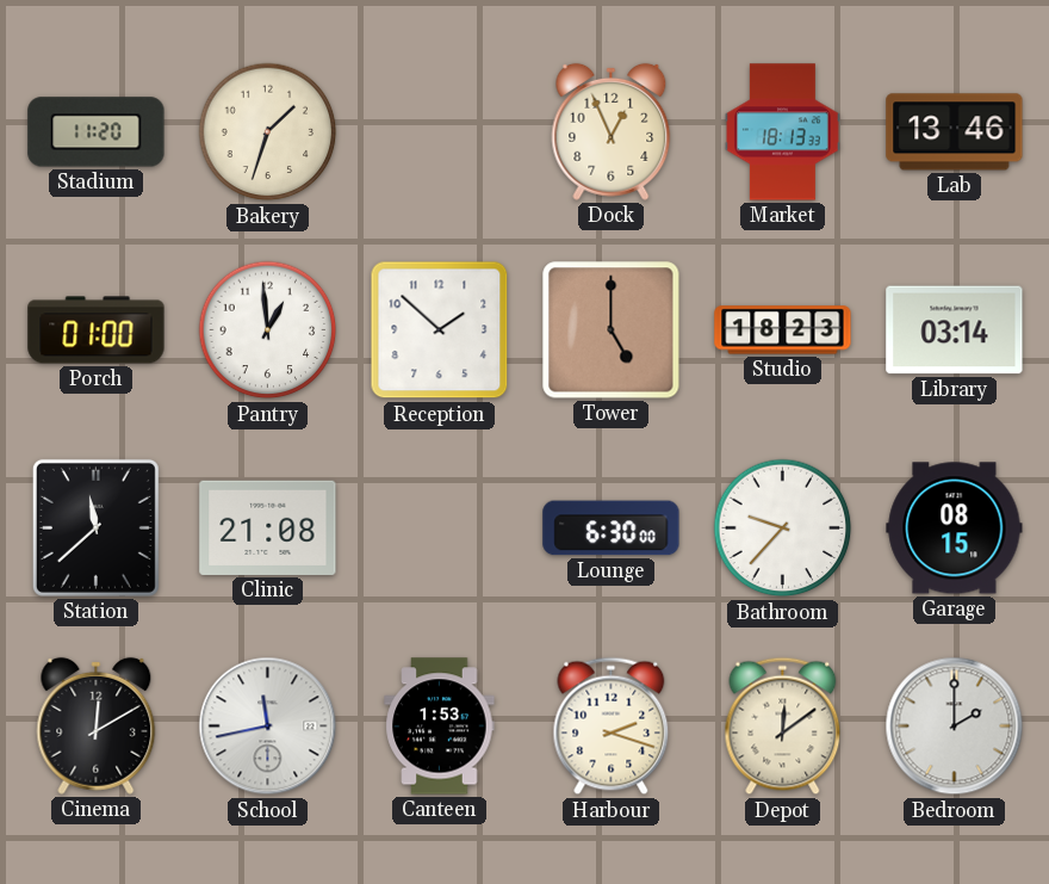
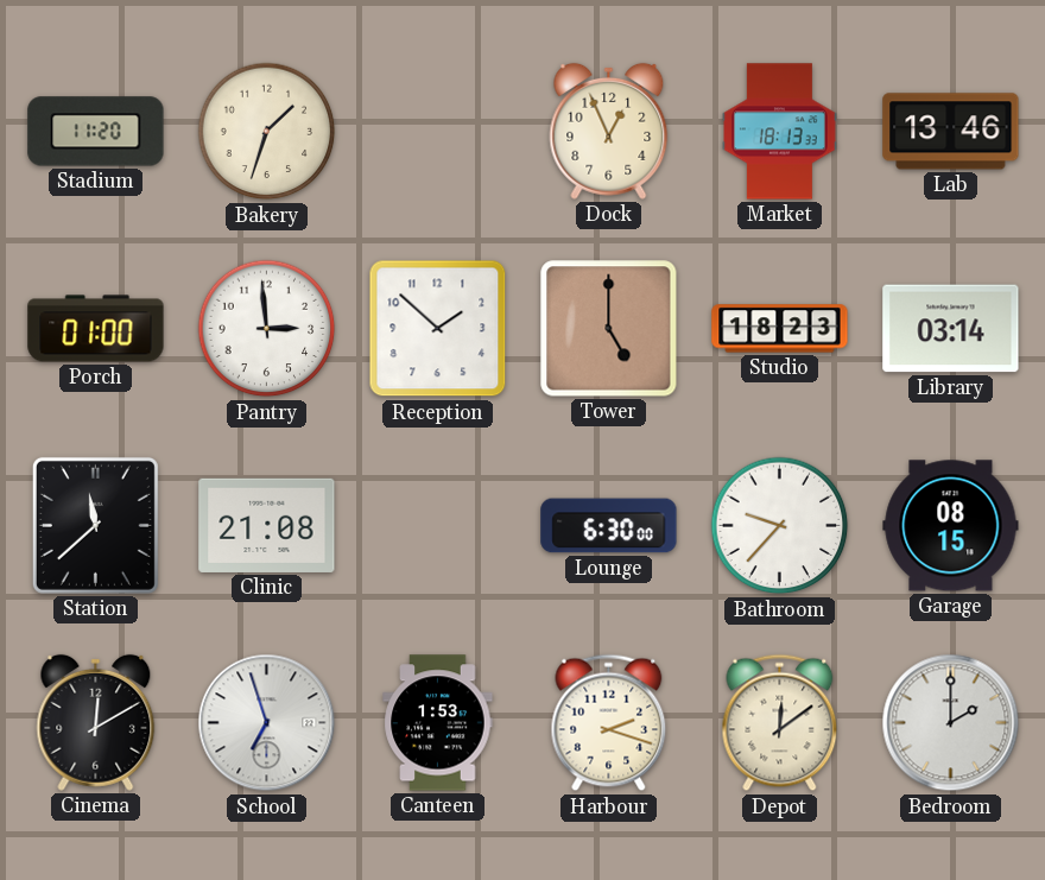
Pantry: 12:59 -> 2:59 (267, 329)
School: 11:43 -> 6:57 (267, 723)
